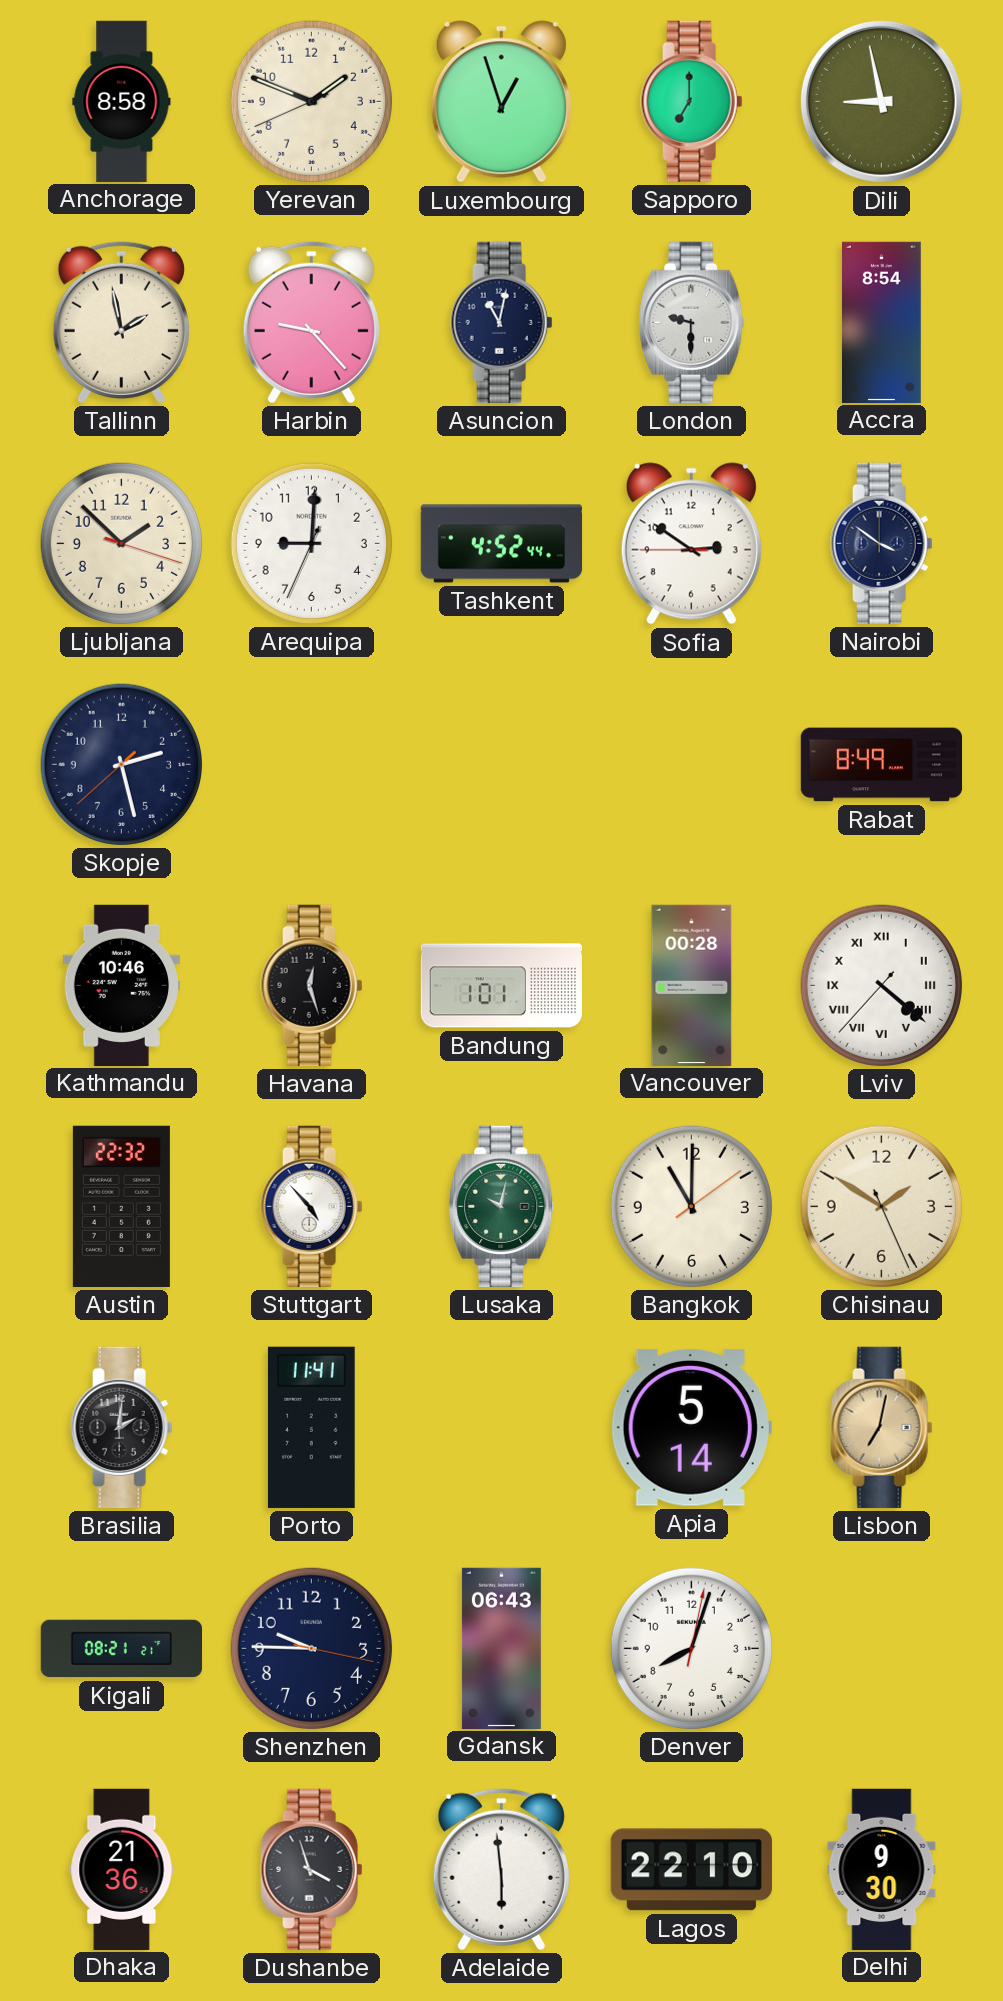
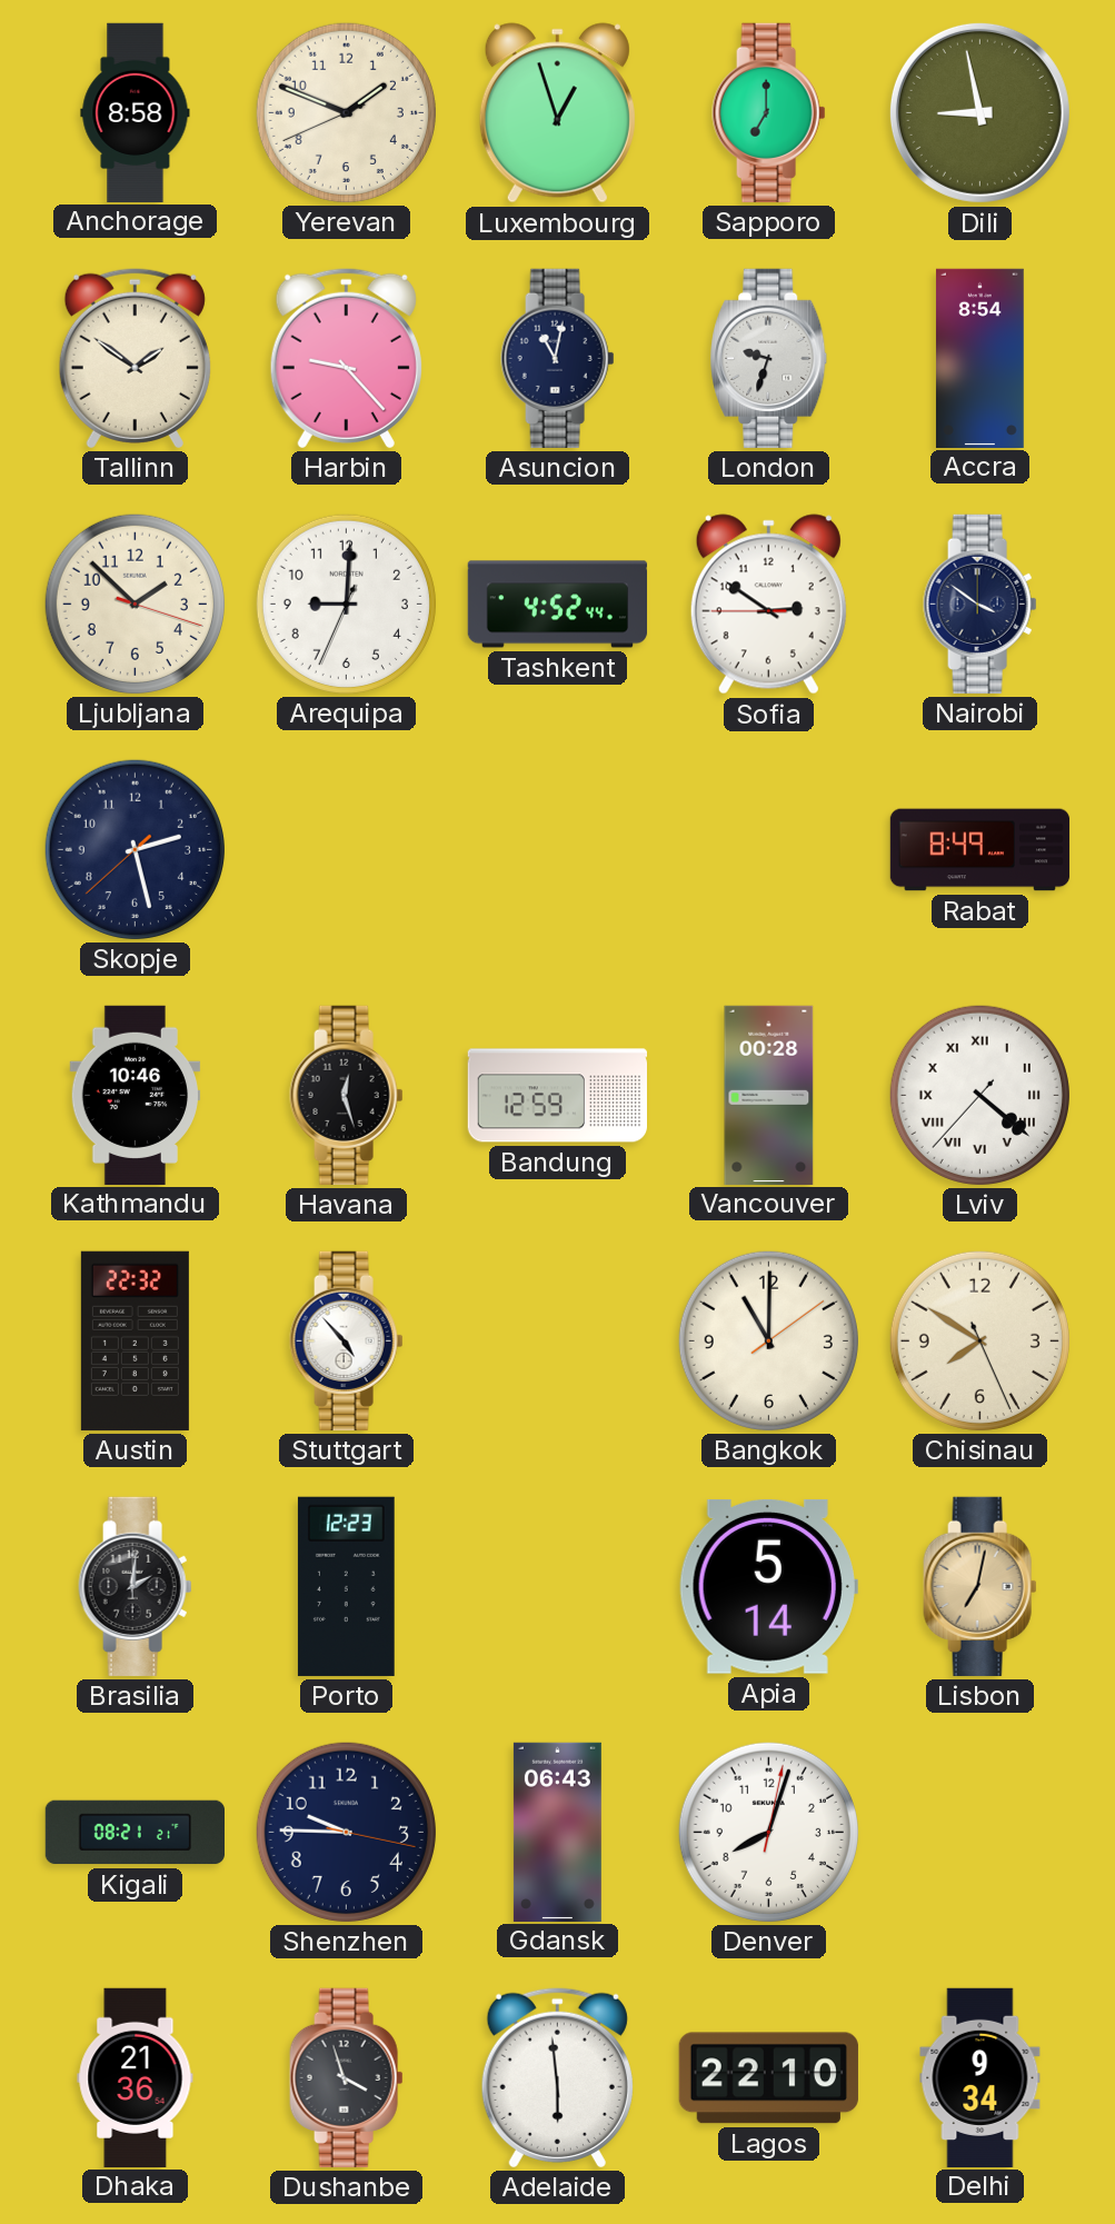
Tallinn: 1:58 -> 1:51 (135, 358)
London: 9:30 -> 9:33 (769, 358)
Bandung: 1:01 -> 12:59 (557, 1096)
Lusaka: 10:02 -> none (502, 1206)
Chisinau: 1:50 -> 7:50 (979, 1340)
Porto: 11:41 -> 12:23 (346, 1586)
Delhi: 9:30 -> 9:34 (980, 2077)
